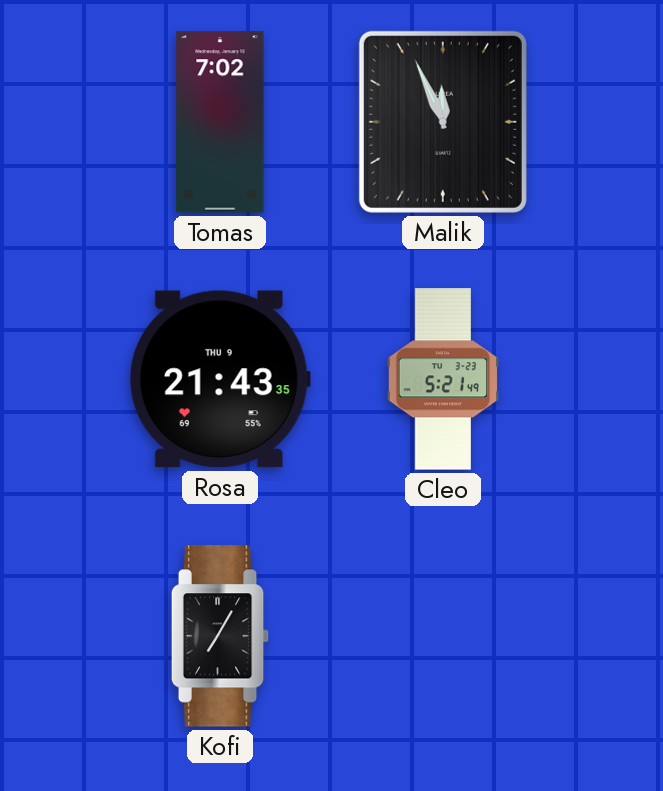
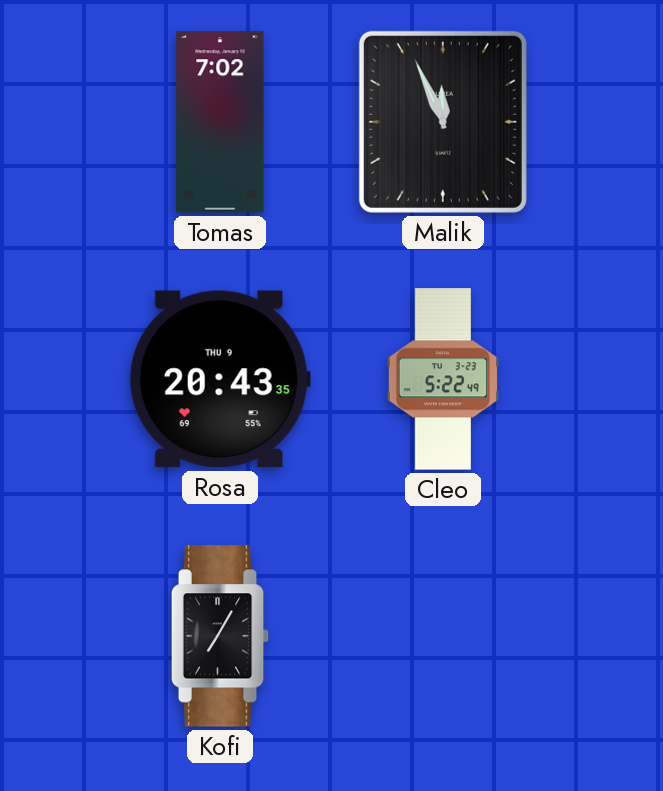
Rosa: 21:43 -> 20:43 (220, 379)
Cleo: 5:21 -> 5:22 (443, 379)
